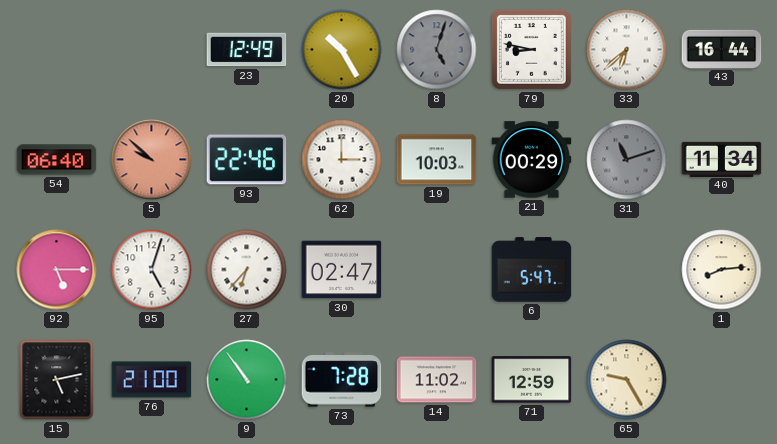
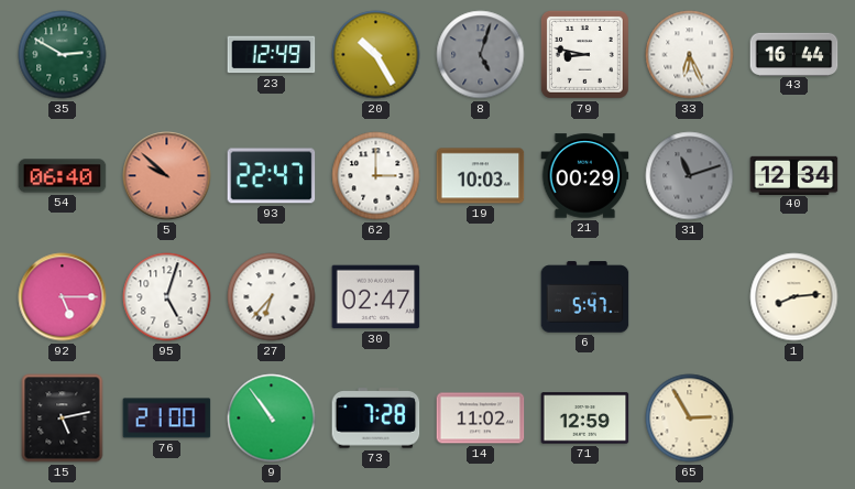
35: none -> 2:50 (63, 55)
33: 6:38 -> 6:26 (690, 55)
93: 22:46 -> 22:47 (272, 176)
40: 11:34 -> 12:34 (794, 175)
65: 9:25 -> 2:55 (690, 419)
